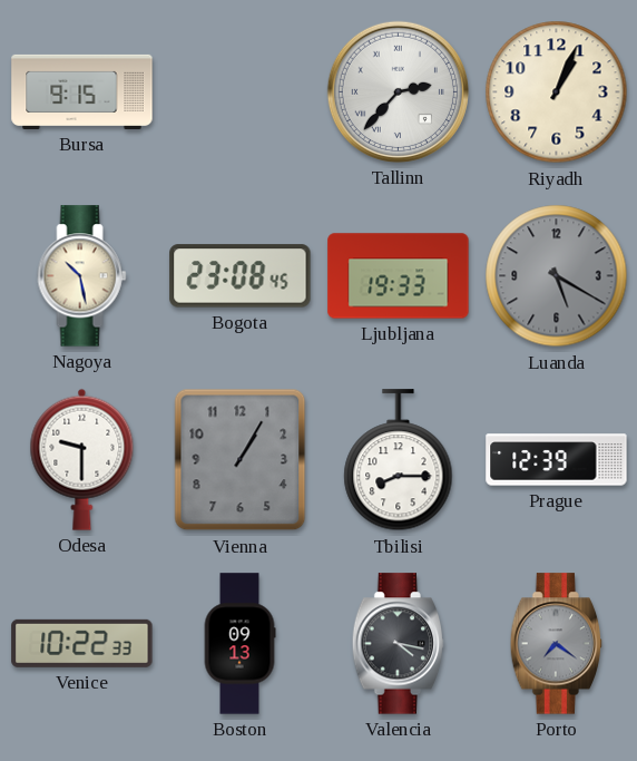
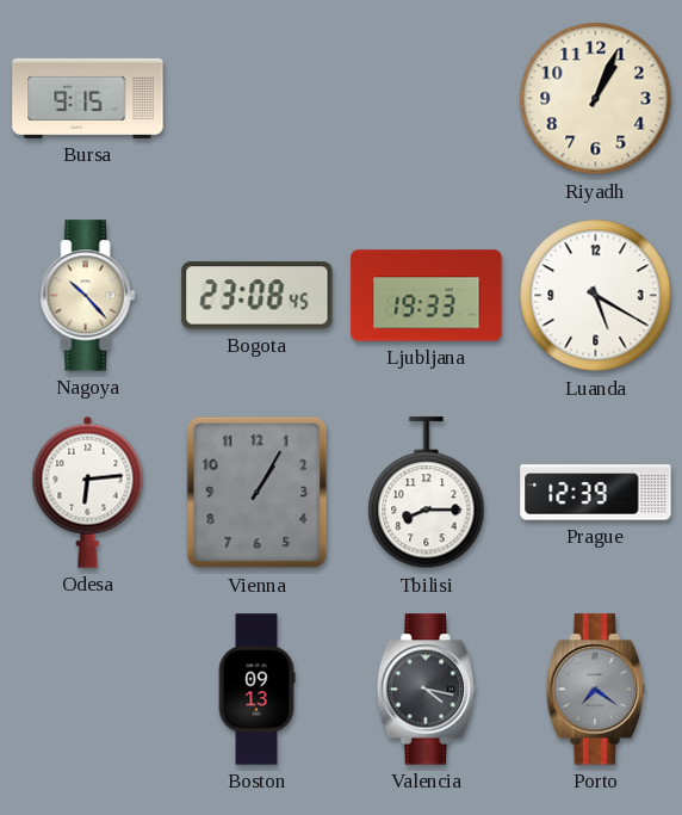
Tallinn: 2:37 -> none (398, 91)
Nagoya: 10:28 -> 10:23 (88, 296)
Luanda dial: grey -> white (596, 296)
Odesa: 9:30 -> 6:14 (88, 492)
Venice: 10:22 -> none (82, 643)
